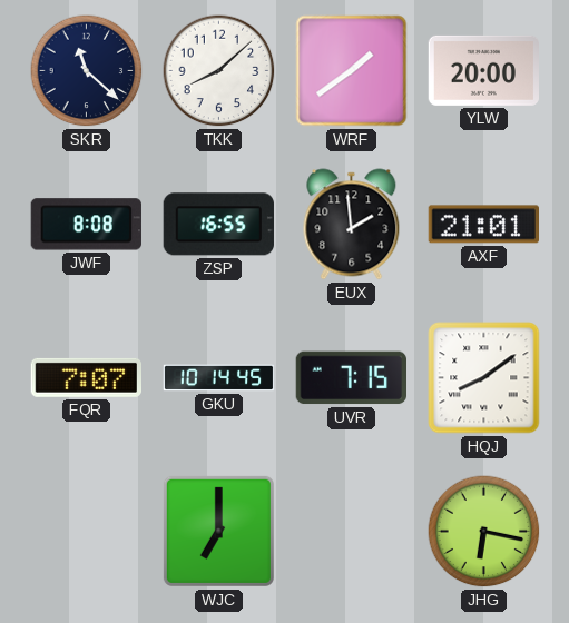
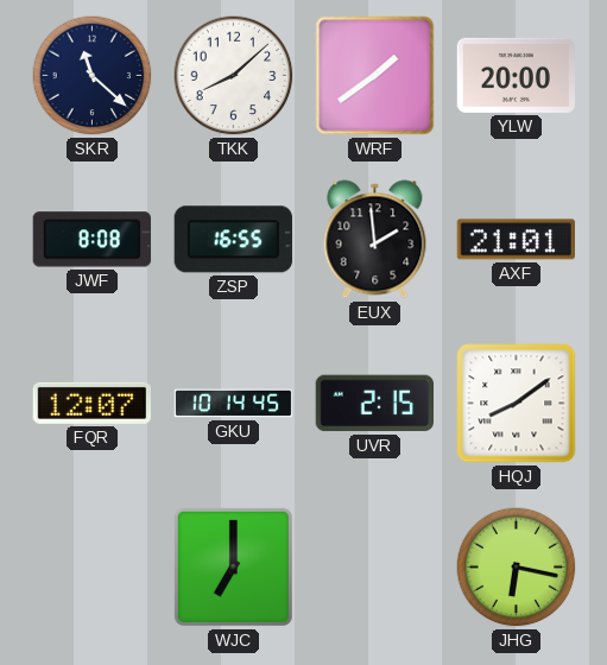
FQR: 7:07 -> 12:07 (91, 403)
UVR: 7:15 -> 2:15 (374, 404)
